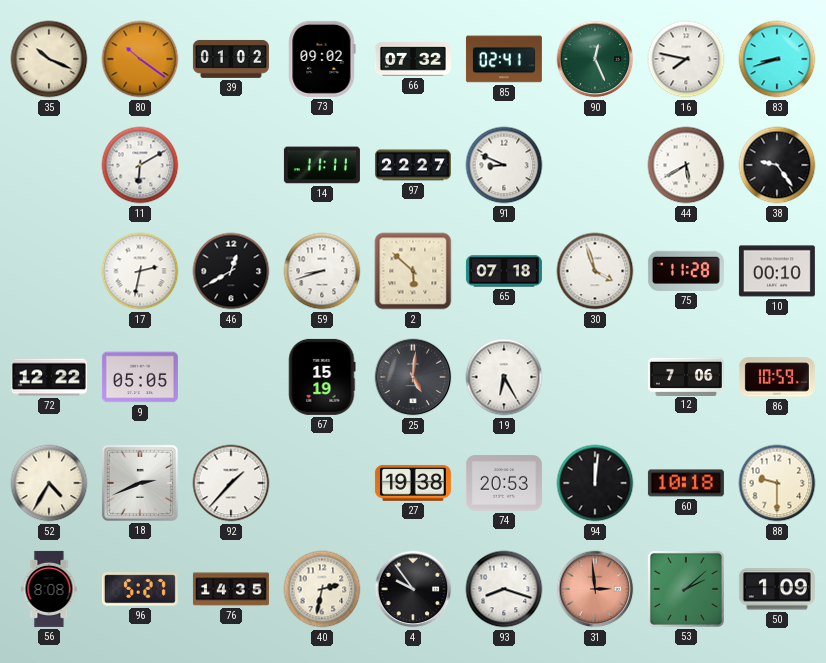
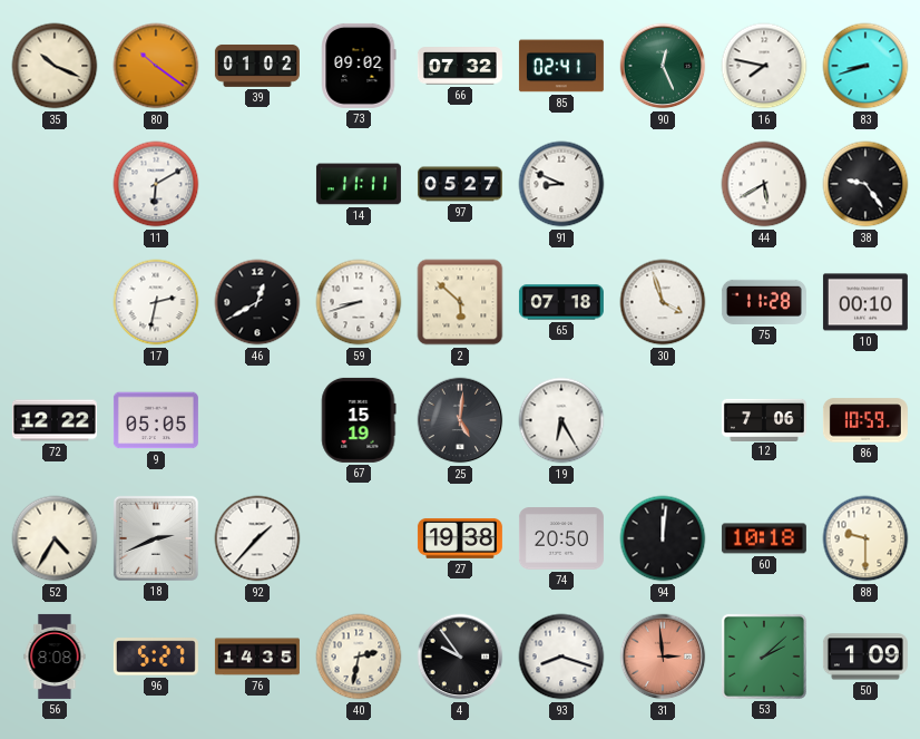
97: 22:27 -> 05:27 (460, 184)
74: 20:53 -> 20:50 (561, 538)
